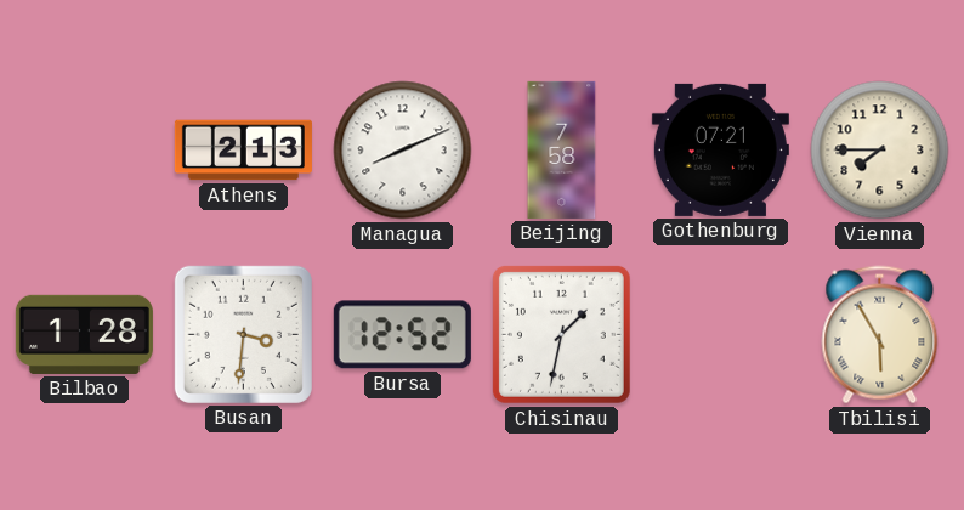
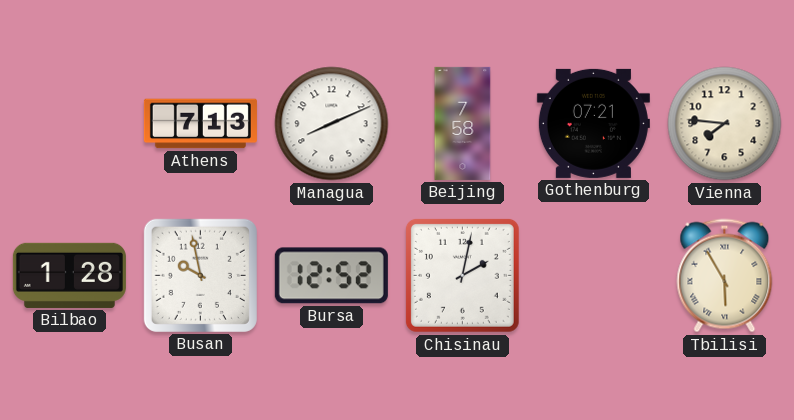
Athens: 2:13 -> 7:13 (200, 124)
Vienna: 7:45 -> 7:46 (725, 124)
Busan: 3:31 -> 9:58 (200, 275)
Chisinau: 1:32 -> 2:02 (462, 275)
